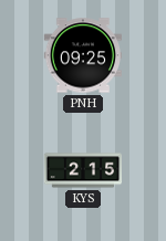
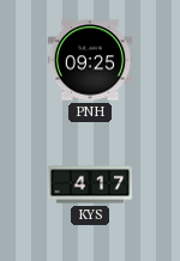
KYS: 2:15 -> 4:17 (90, 184)
